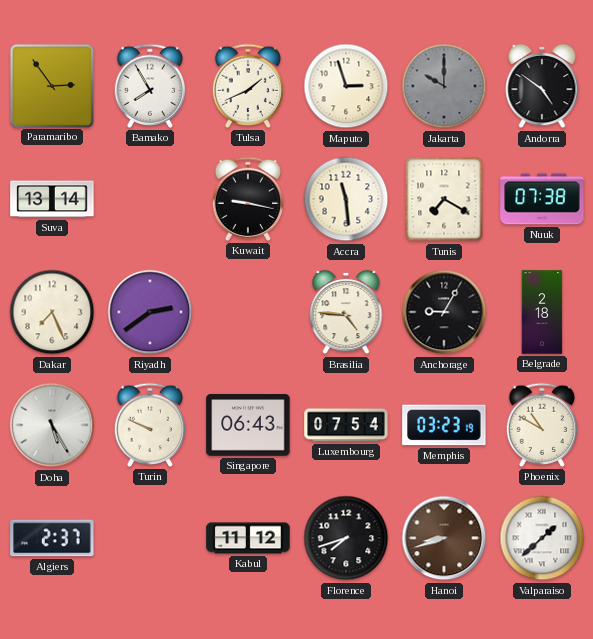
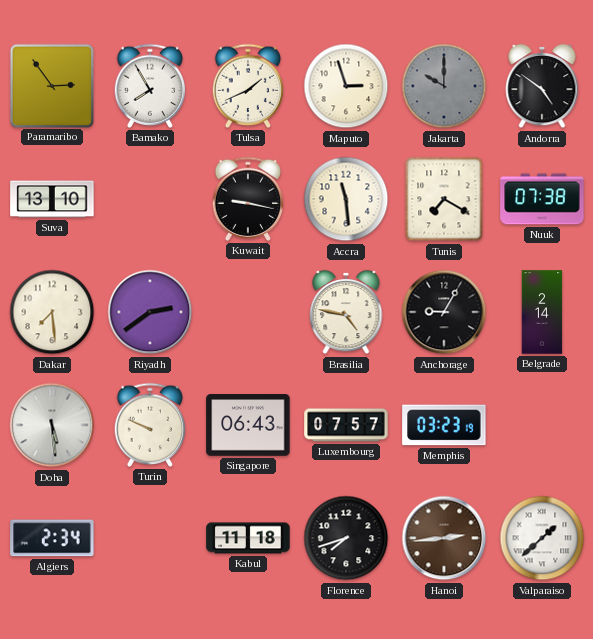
Suva: 13:14 -> 13:10 (52, 199)
Dakar: 7:26 -> 7:29 (52, 312)
Brasilia: 4:46 -> 4:47 (346, 312)
Belgrade: 2:18 -> 2:14 (542, 312)
Doha: 5:25 -> 5:29 (52, 425)
Luxembourg: 07:54 -> 07:57 (346, 425)
Phoenix: 10:50 -> none (542, 425)
Algiers: 2:37 -> 2:34 (52, 538)
Kabul: 11:12 -> 11:18 (248, 538)
Hanoi: 8:42 -> 2:44 (444, 538)
